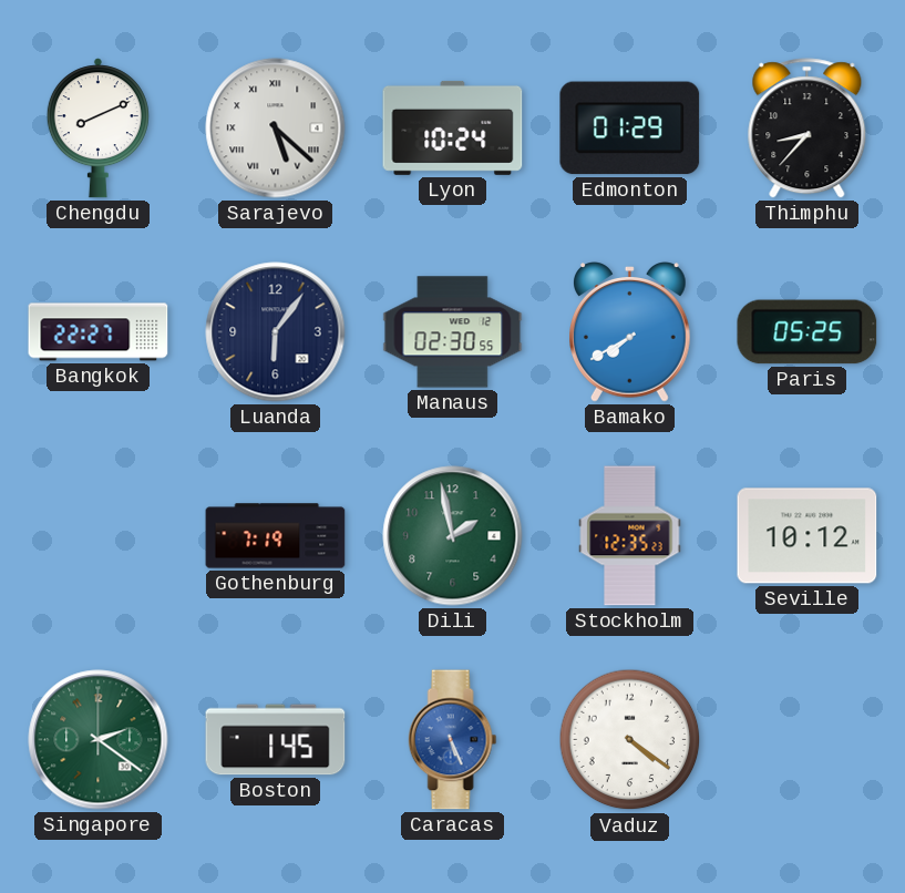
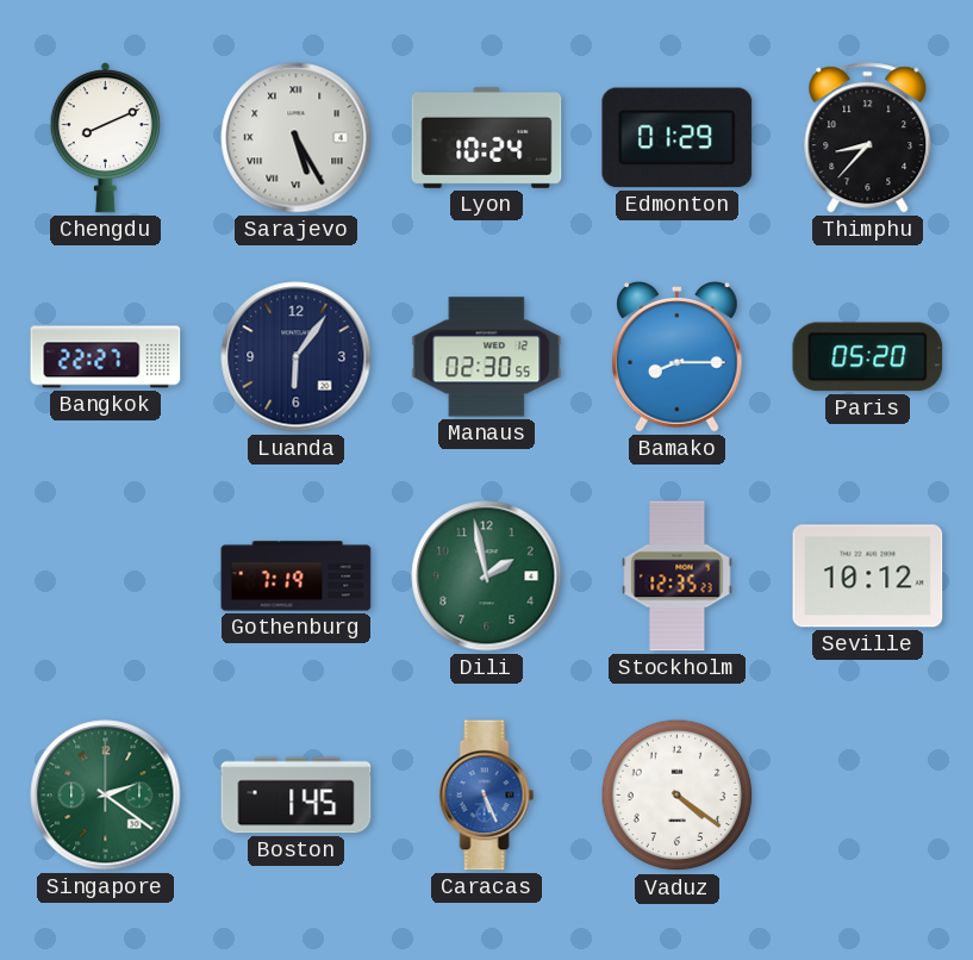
Sarajevo: 5:22 -> 5:25 (297, 138)
Bamako: 7:40 -> 8:15 (678, 357)
Paris: 05:25 -> 05:20 (868, 357)
